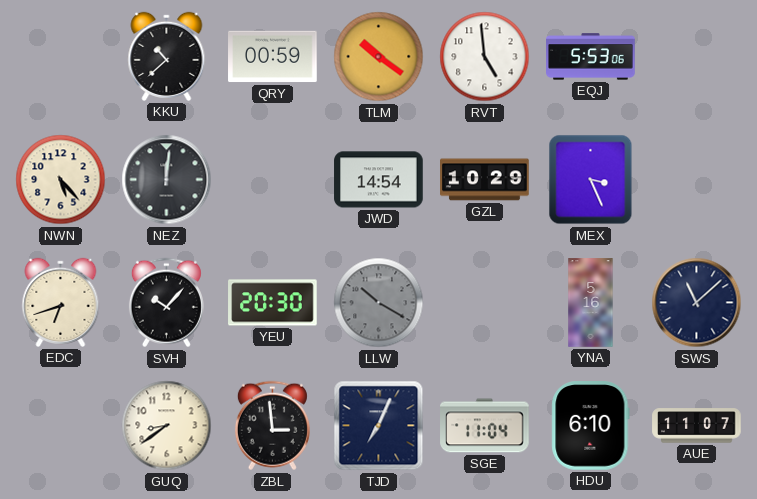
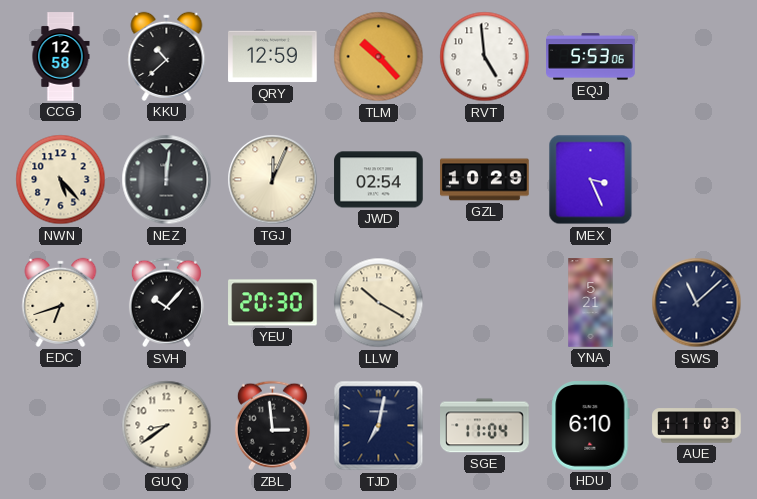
CCG: none -> 12:58 (61, 57)
QRY: 00:59 -> 12:59 (273, 57)
TLM: 10:21 -> 10:23 (379, 57)
TGJ: none -> 12:04 (273, 180)
JWD: 14:54 -> 02:54 (379, 180)
LLW dial: grey -> cream (379, 303)
YNA: 5:16 -> 5:21 (591, 303)
TJD: 7:04 -> 7:02 (379, 426)
AUE: 11:07 -> 11:03 (697, 426)
